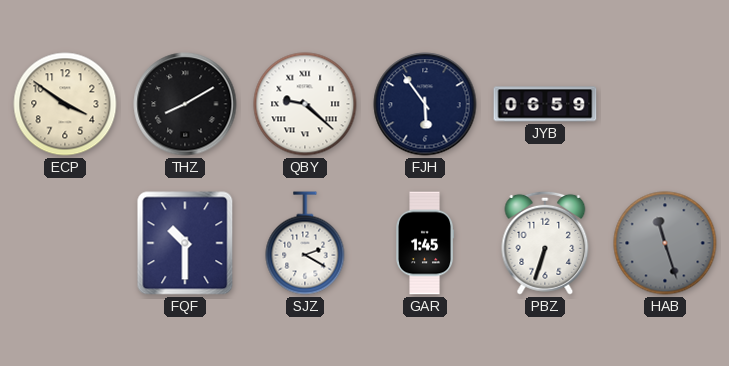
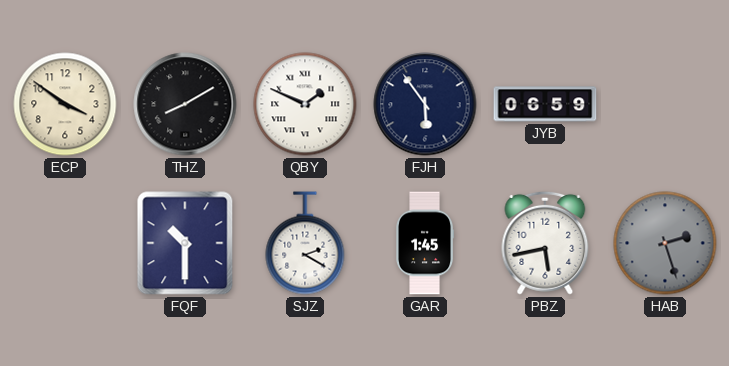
QBY: 9:22 -> 1:49 (305, 104)
PBZ: 6:33 -> 5:43 (545, 243)
HAB: 11:27 -> 2:27 (665, 243)
